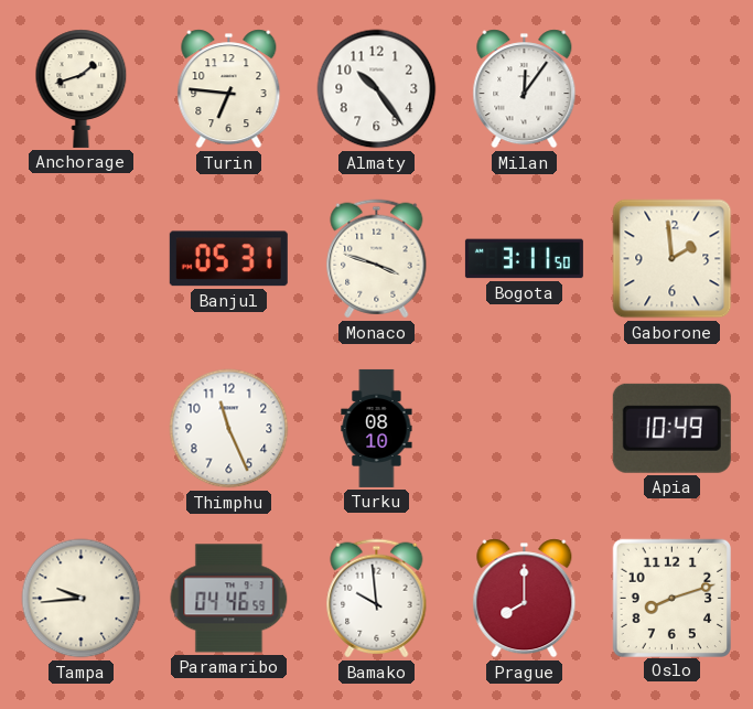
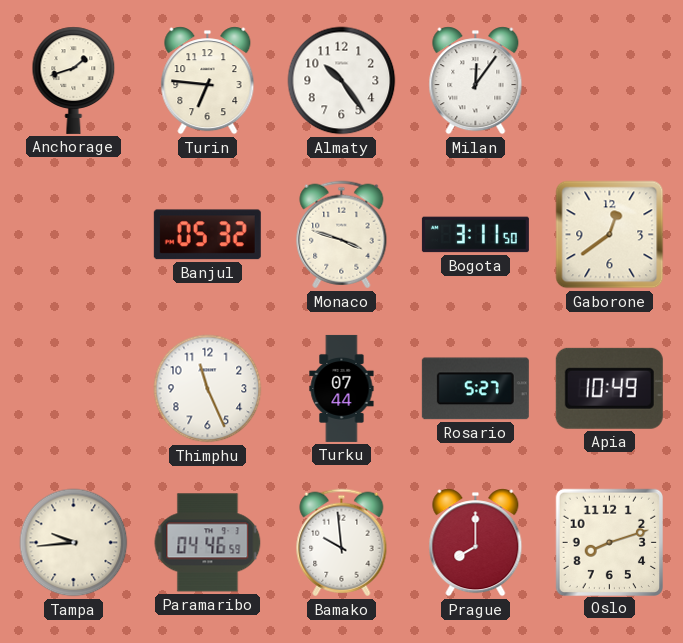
Banjul: 05:31 -> 05:32 (207, 235)
Gaborone: 1:59 -> 12:39 (610, 235)
Turku: 08:10 -> 07:44 (342, 388)
Rosario: none -> 5:27 (475, 389)
